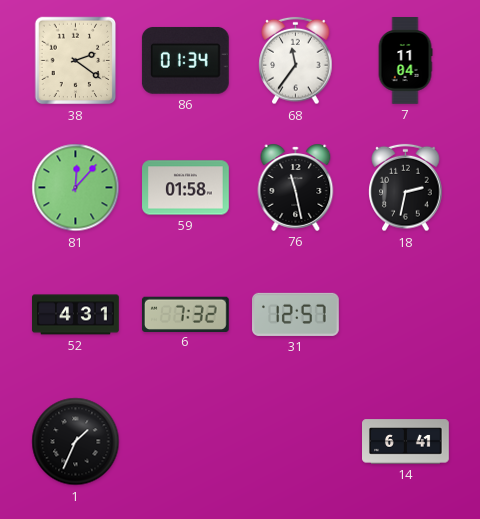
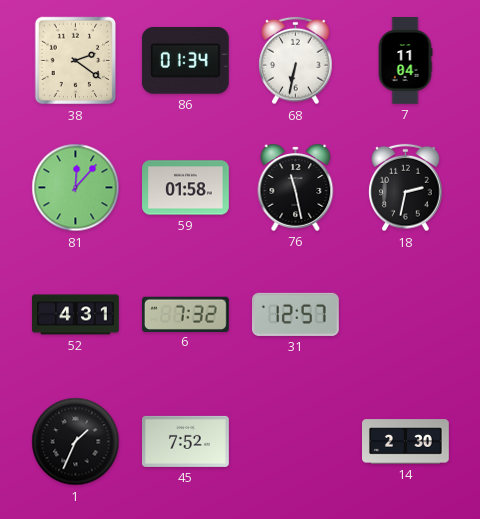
68: 11:36 -> 6:32 (296, 61)
45: none -> 7:52 (186, 441)
14: 6:41 -> 2:30 (406, 442)
